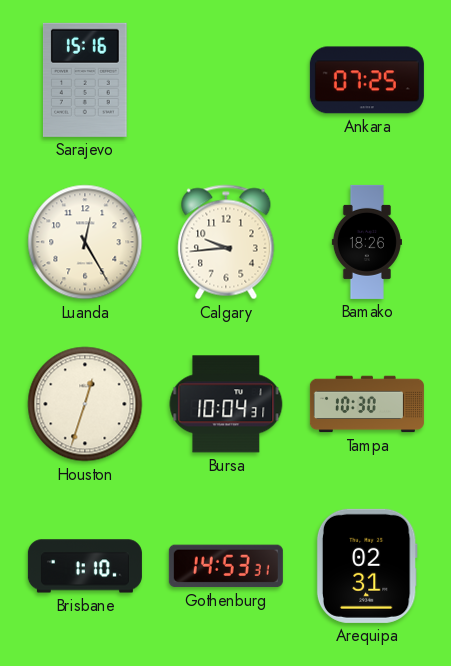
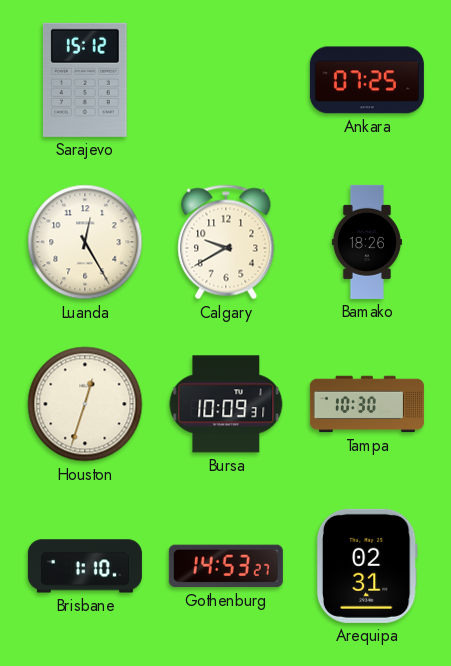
Sarajevo: 15:16 -> 15:12 (85, 80)
Calgary: 9:44 -> 9:40 (226, 242)
Bursa: 10:04 -> 10:09 (226, 404)
Gothenburg: 14:53:31 -> 14:53:27 (226, 566)
